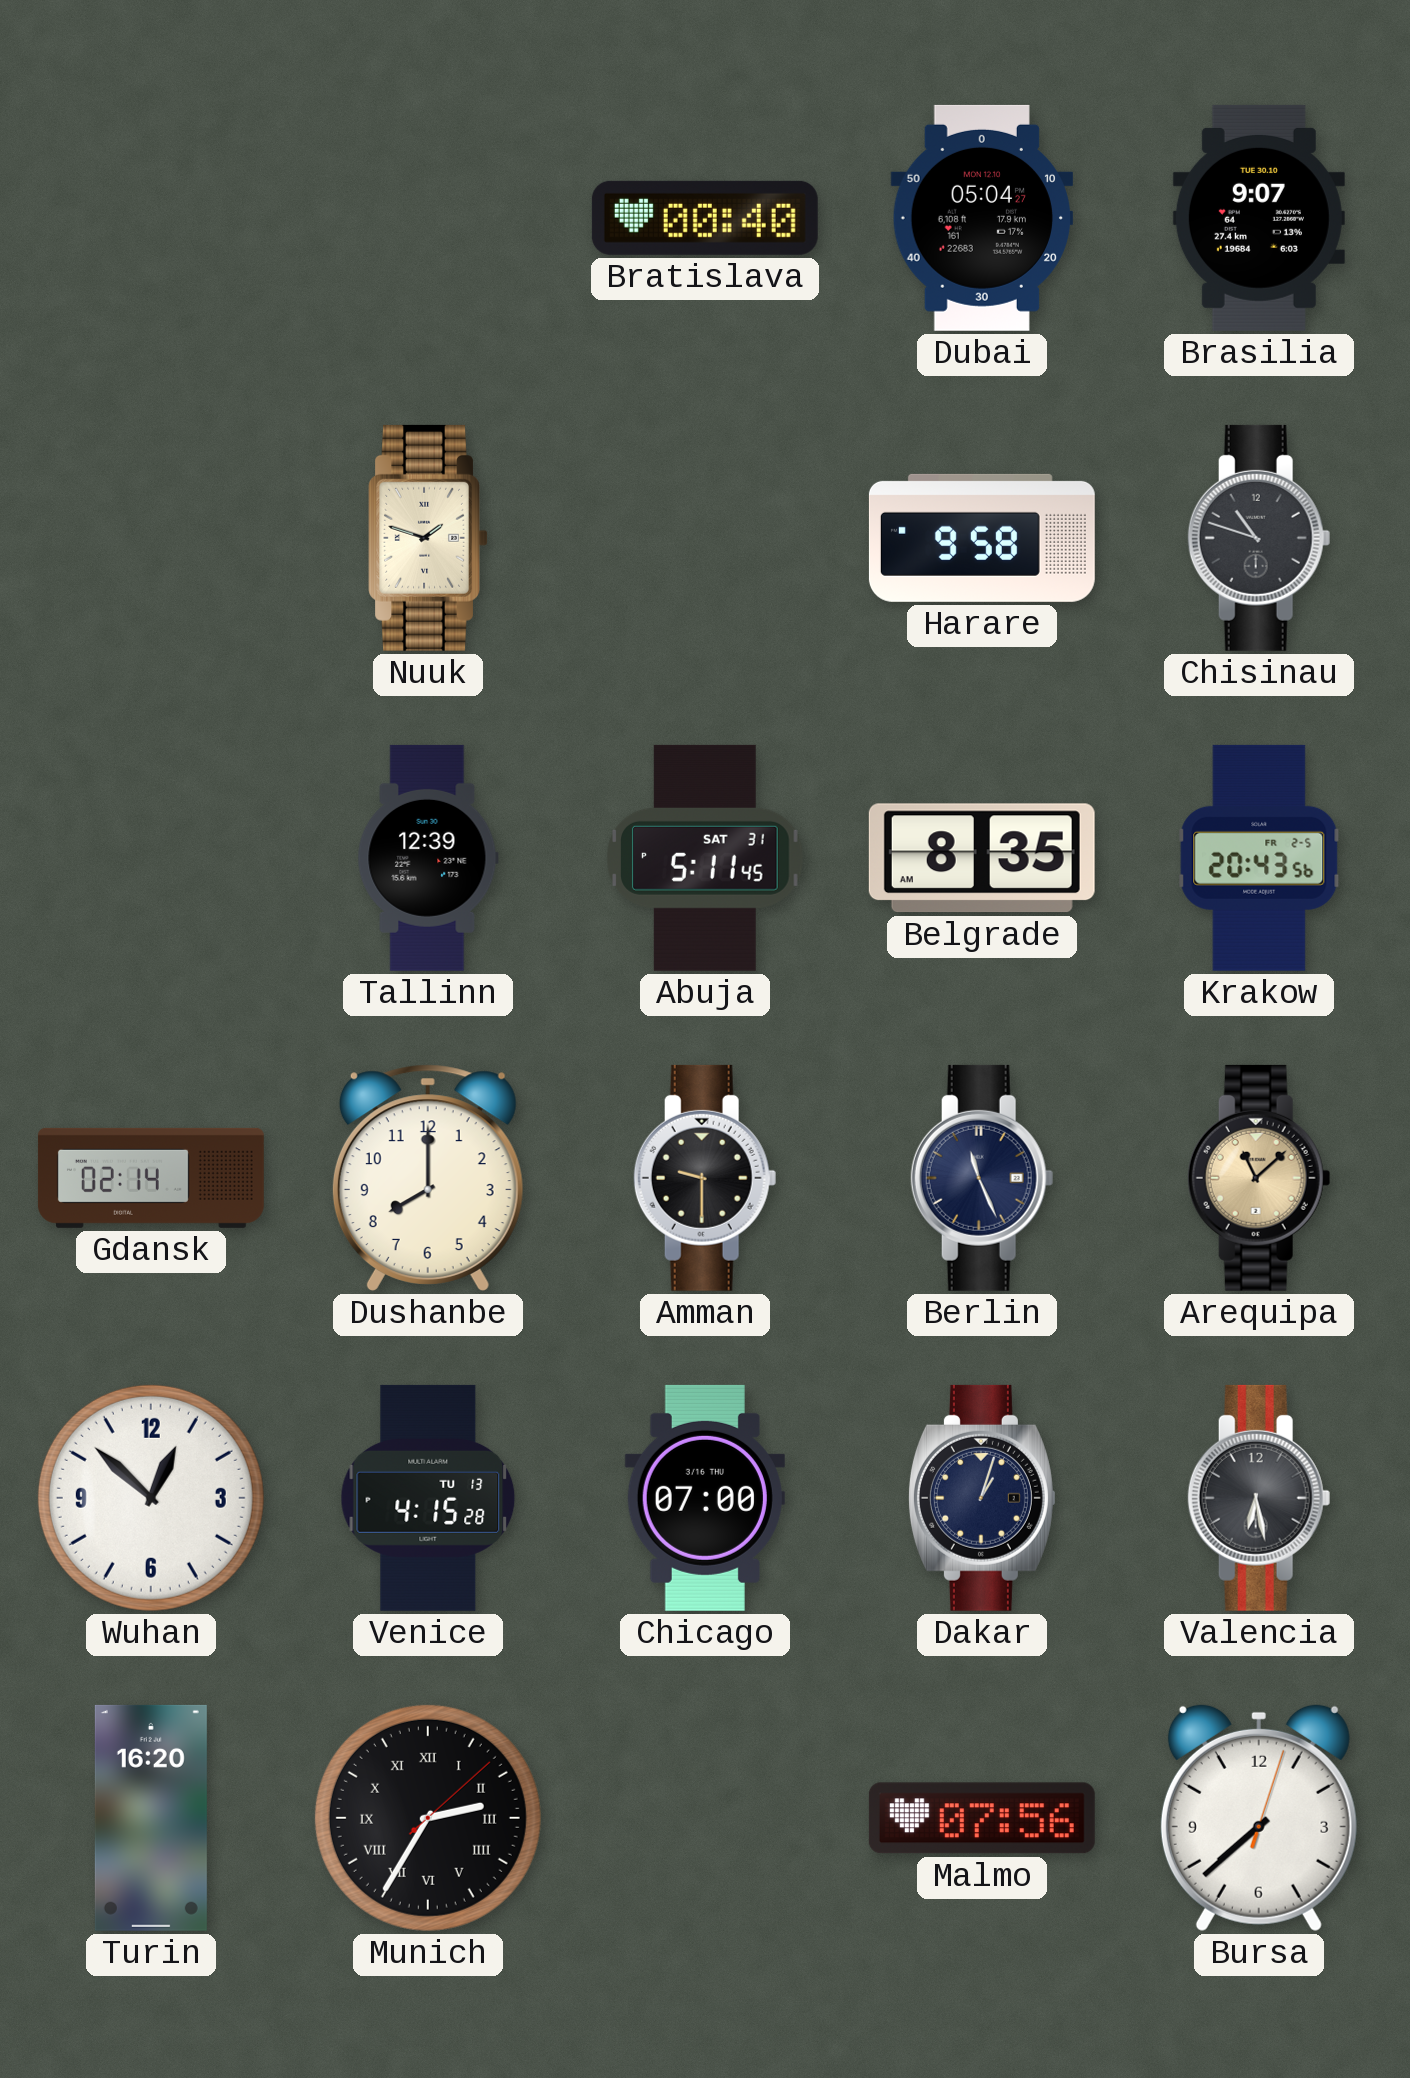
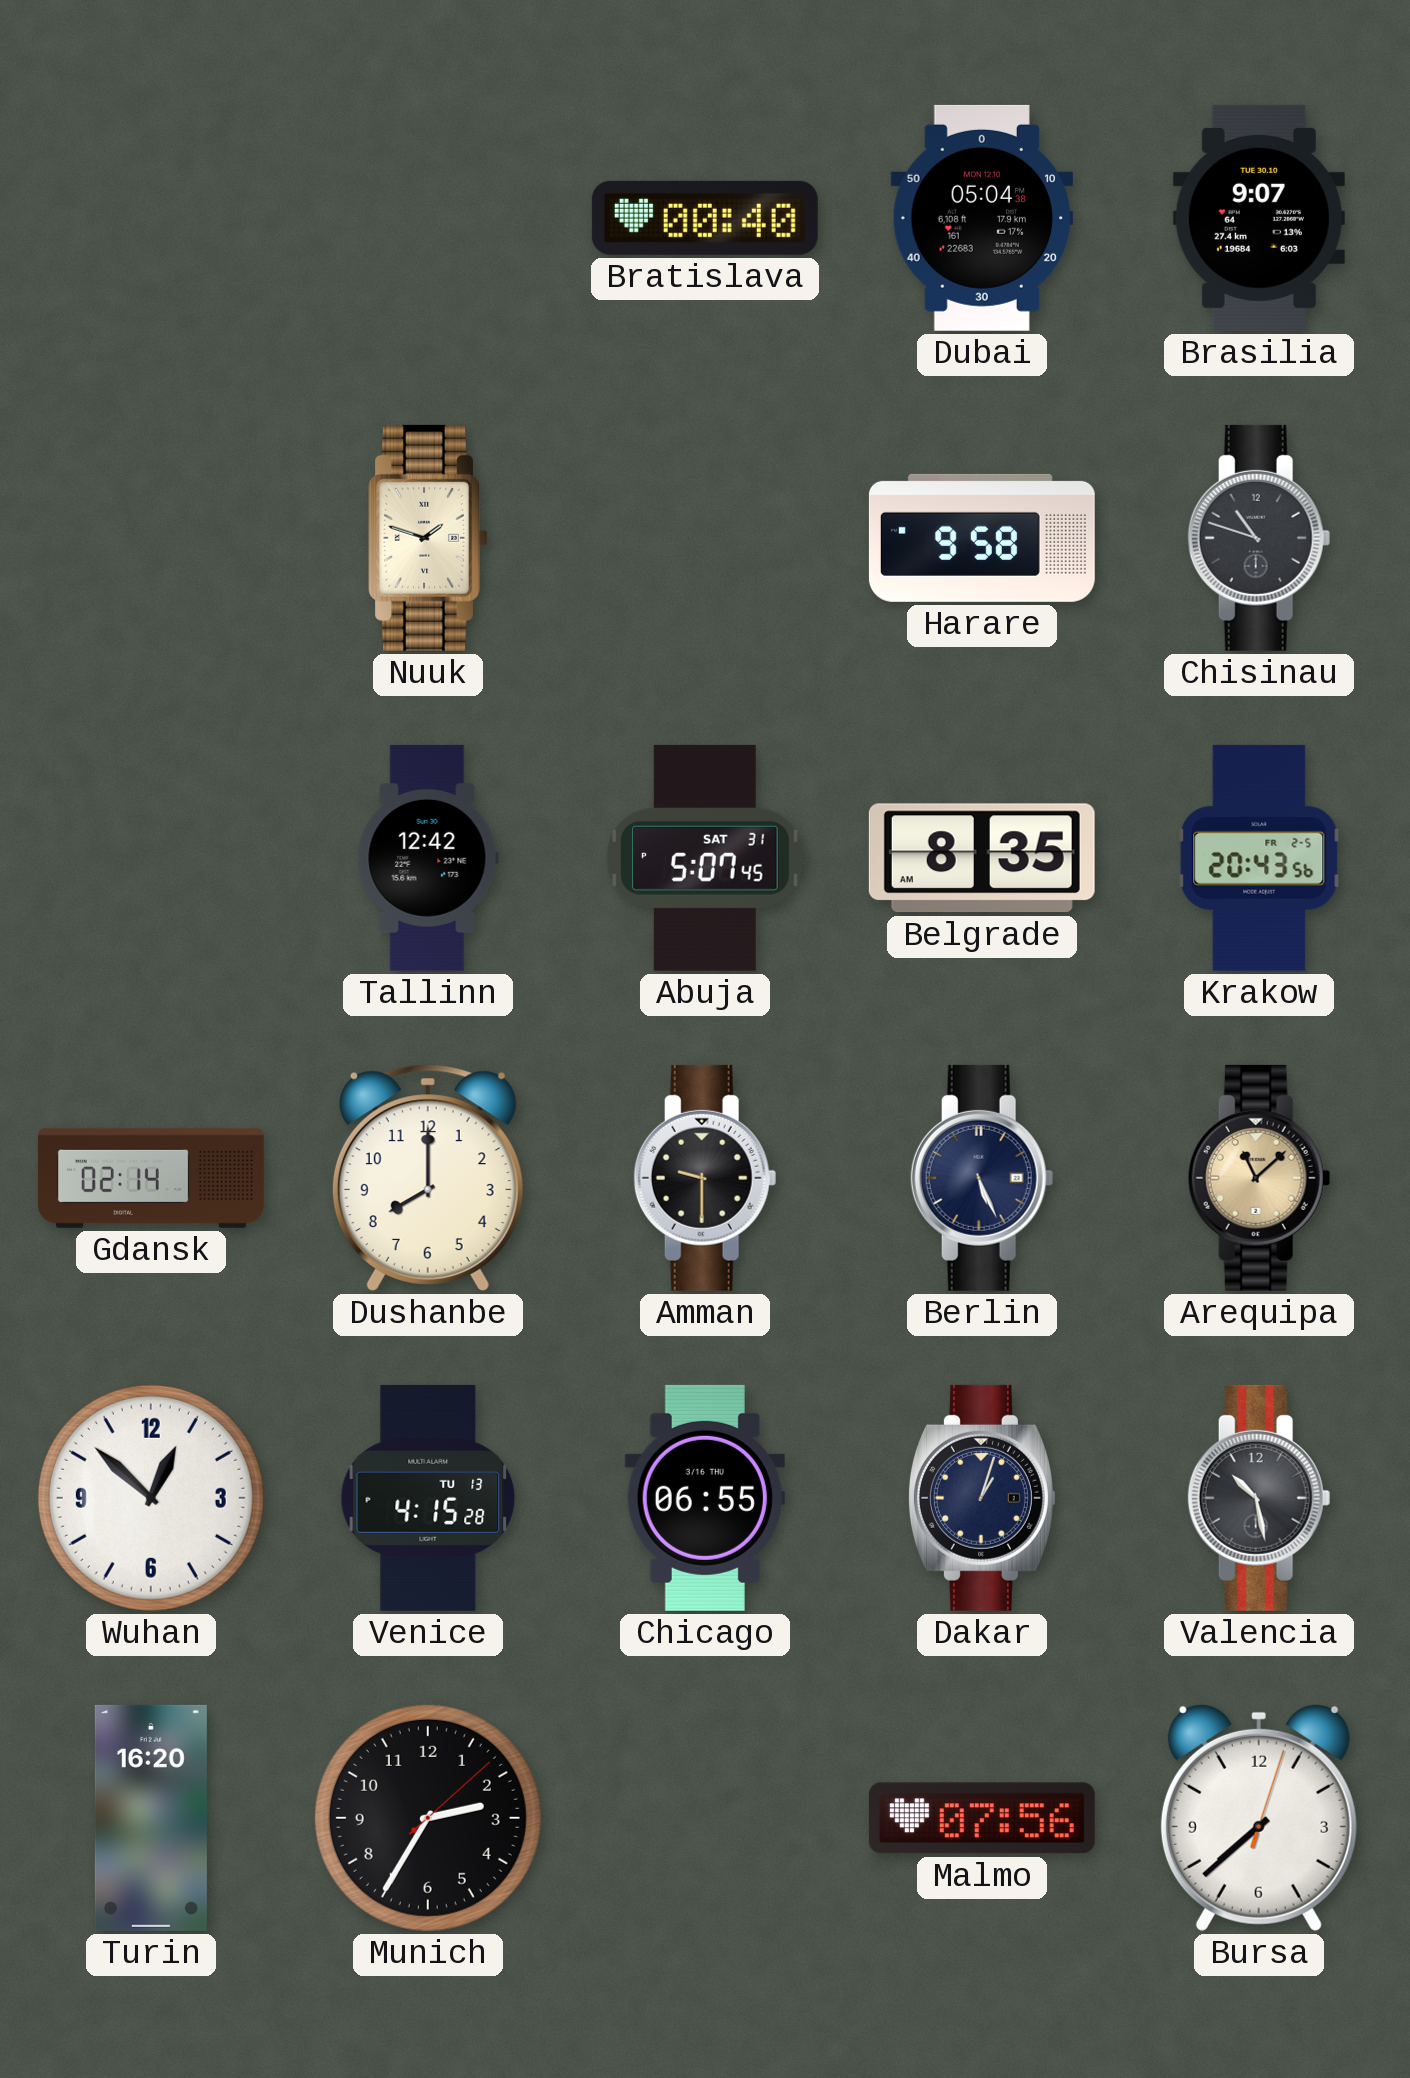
Dubai: 05:04:27 -> 05:04:38 (981, 218)
Tallinn: 12:39 -> 12:42 (428, 858)
Abuja: 5:11 -> 5:07 (705, 858)
Berlin: 11:26 -> 5:26 (982, 1178)
Chicago: 07:00 -> 06:55 (705, 1498)
Valencia: 6:28 -> 10:28 (1259, 1498)
Munich numerals: Roman -> Arabic (428, 1818)
